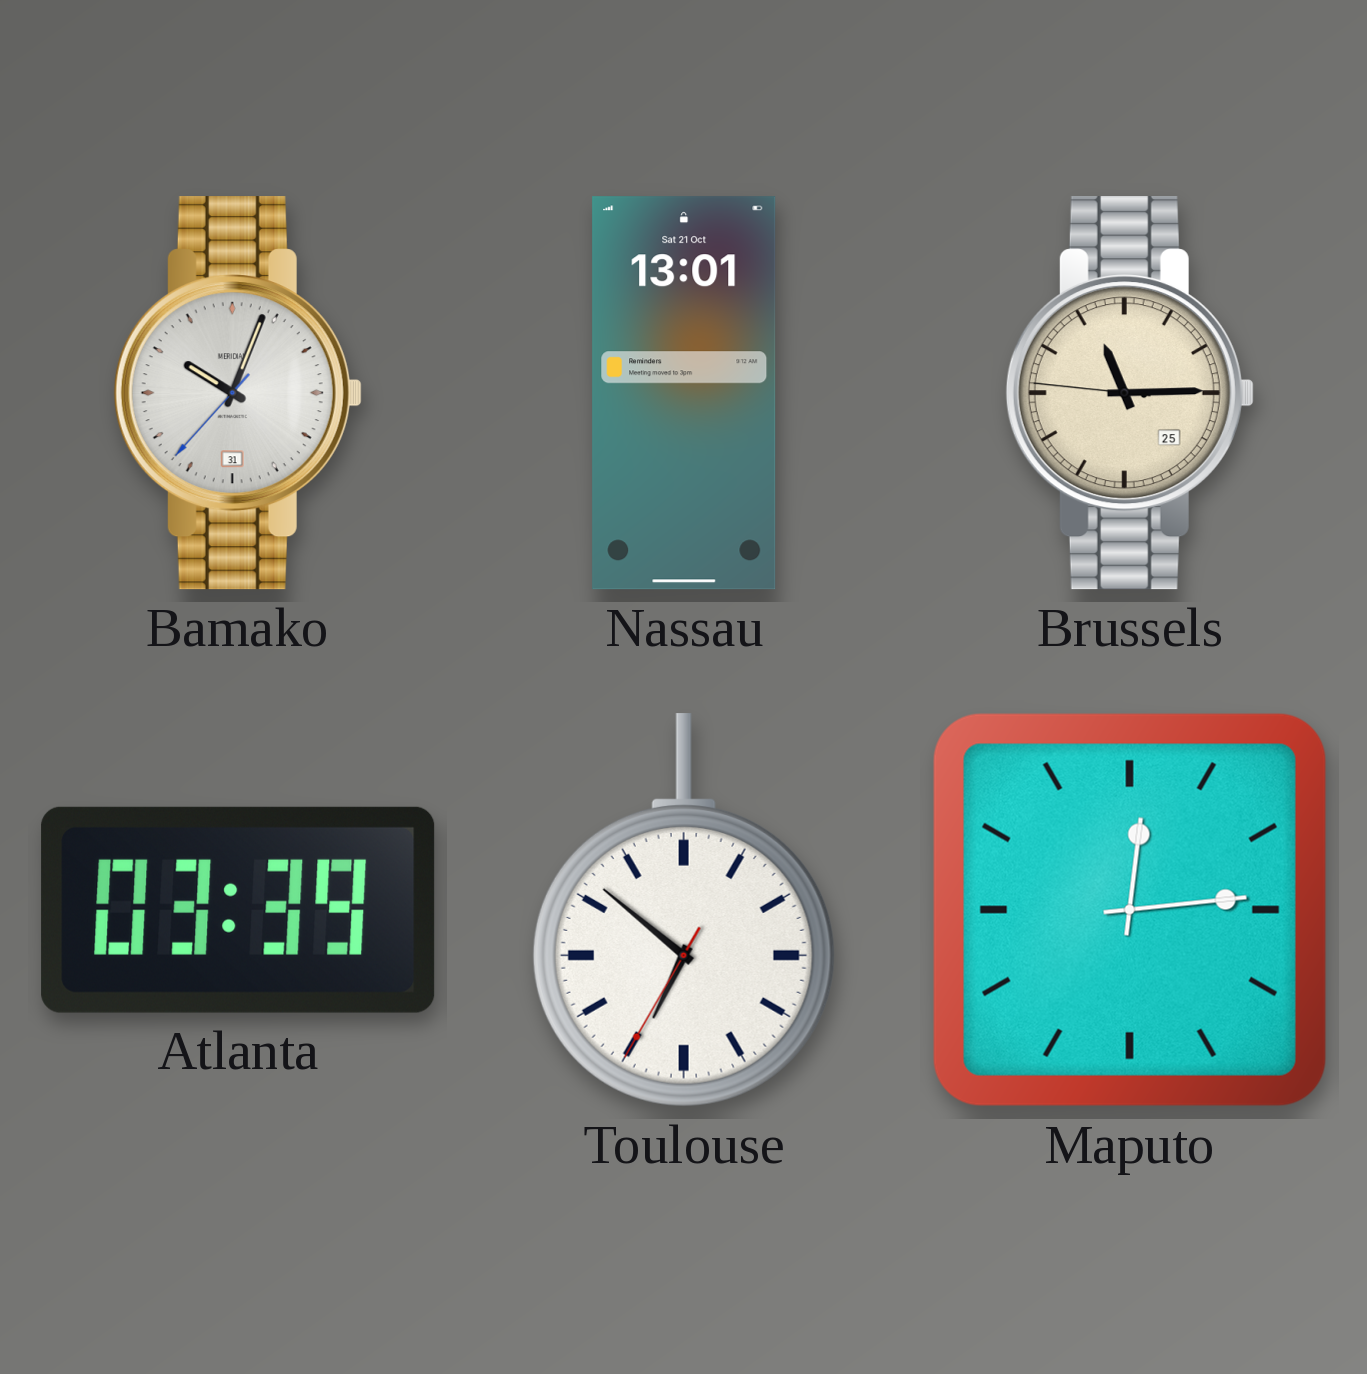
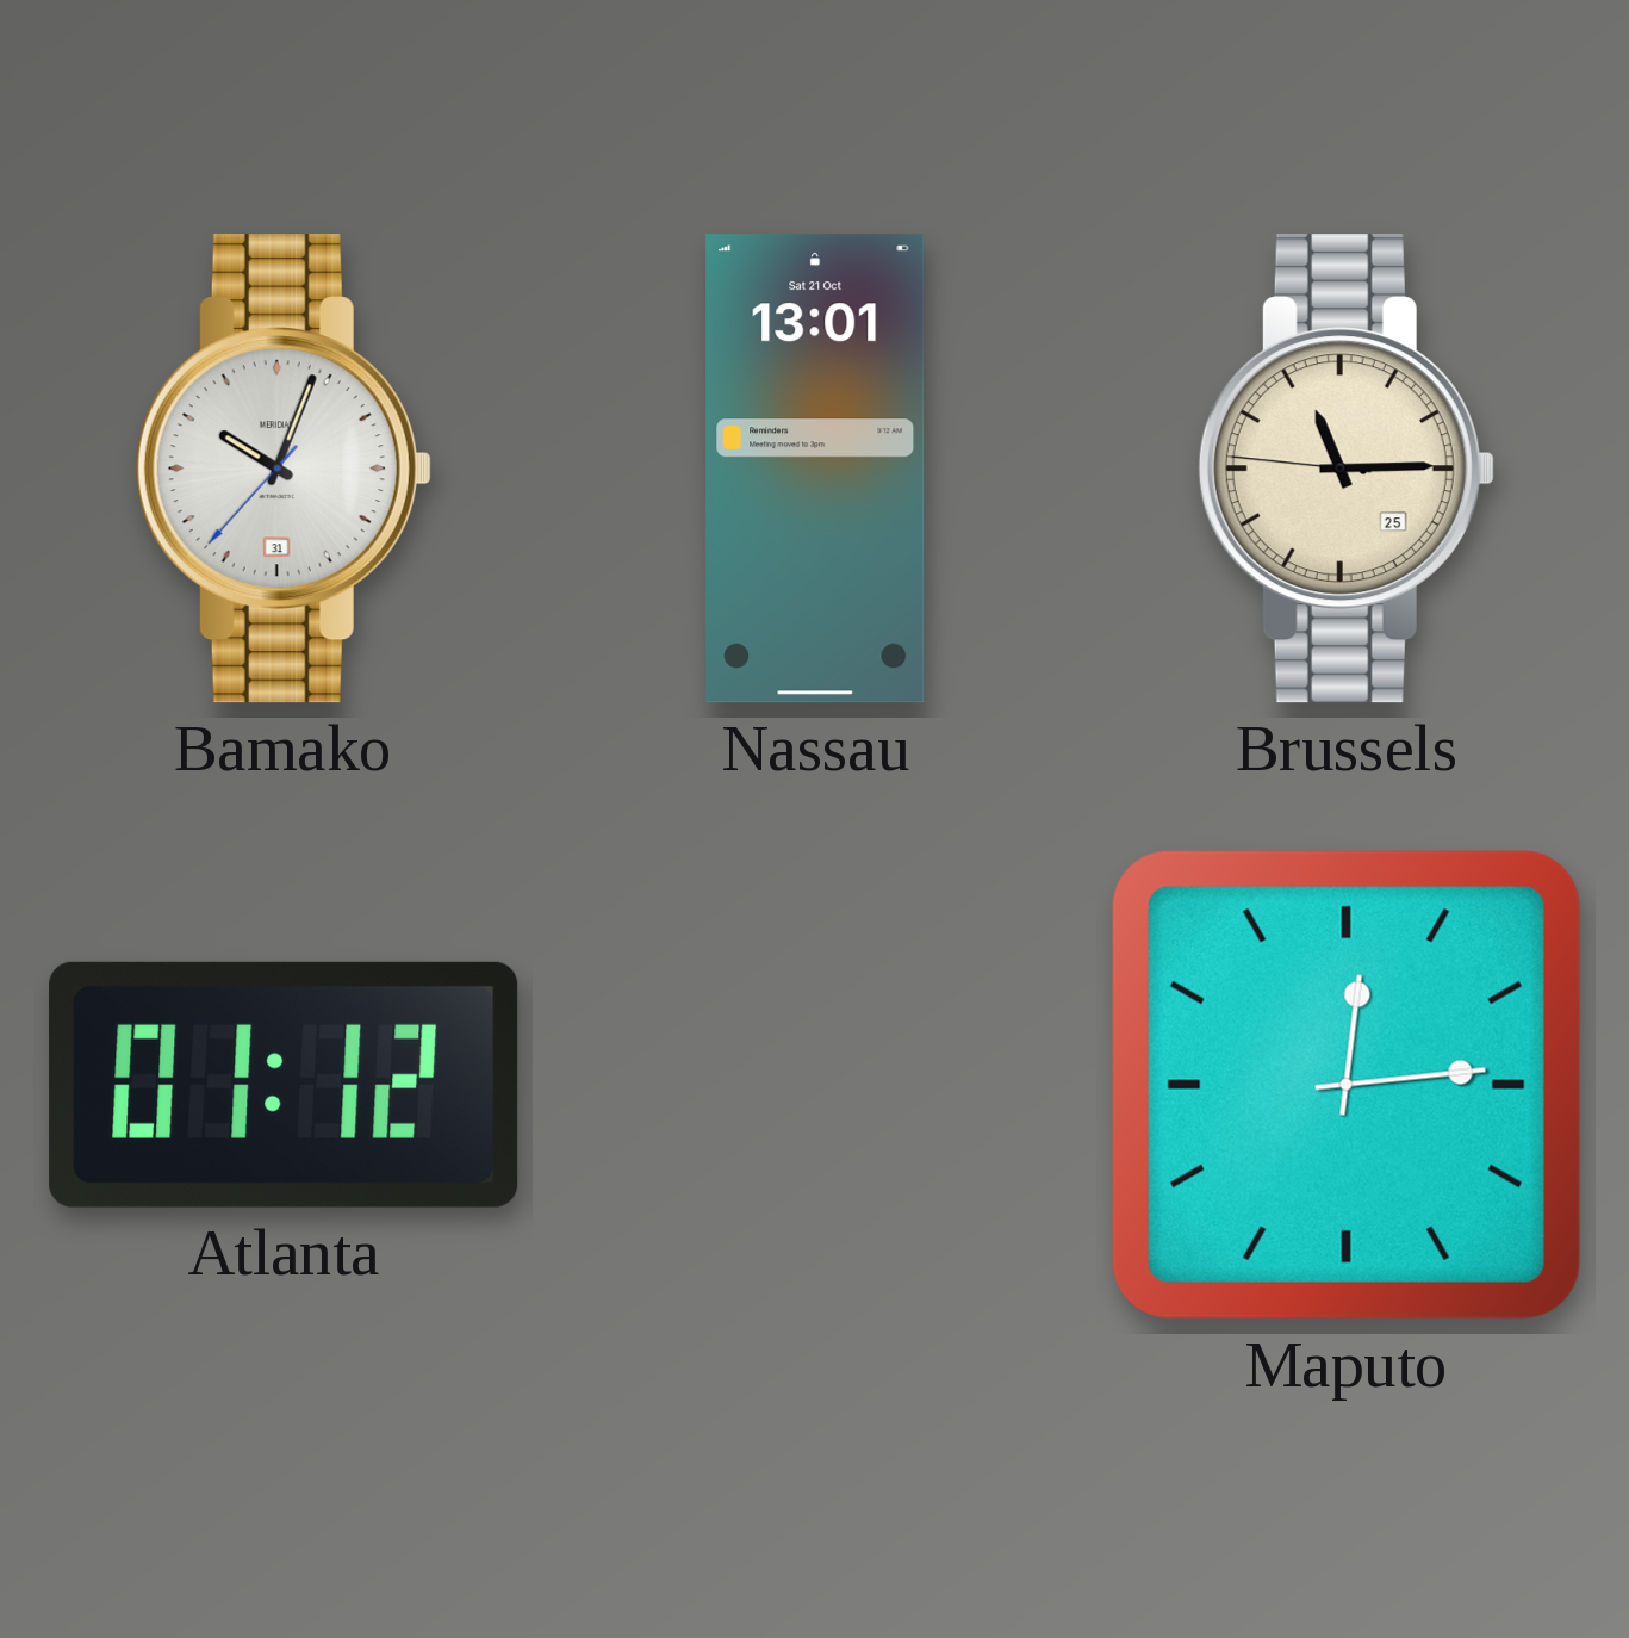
Atlanta: 03:39 -> 01:12 (284, 1085)
Toulouse: 6:51 -> none (684, 910)
